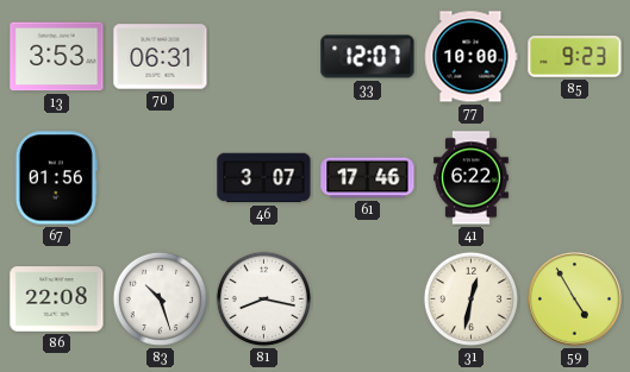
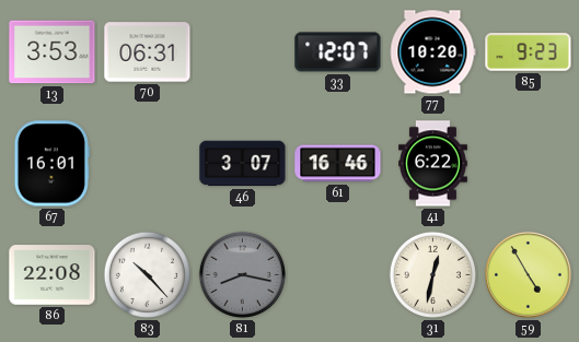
77: 10:00 -> 10:20 (432, 52)
67: 01:56 -> 16:01 (51, 164)
61: 17:46 -> 16:46 (338, 164)
83: 10:27 -> 10:23 (147, 274)
81 dial: white -> grey (242, 274)
